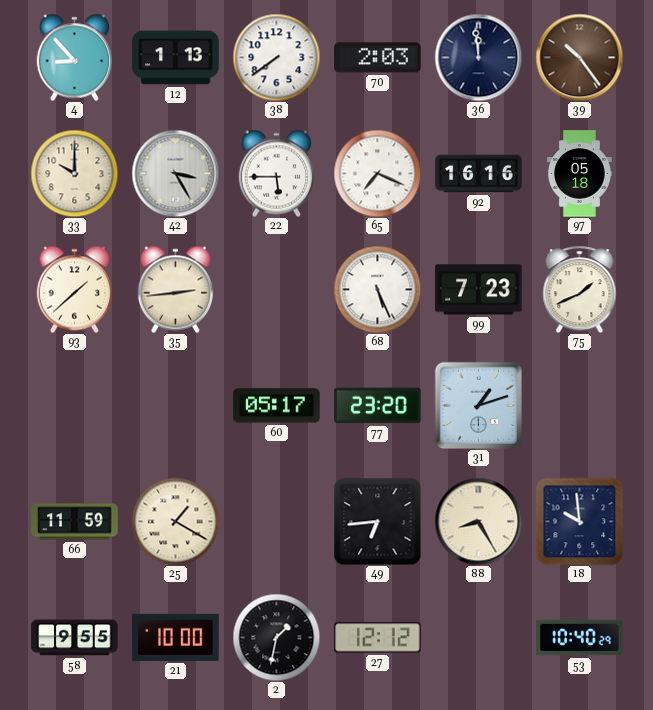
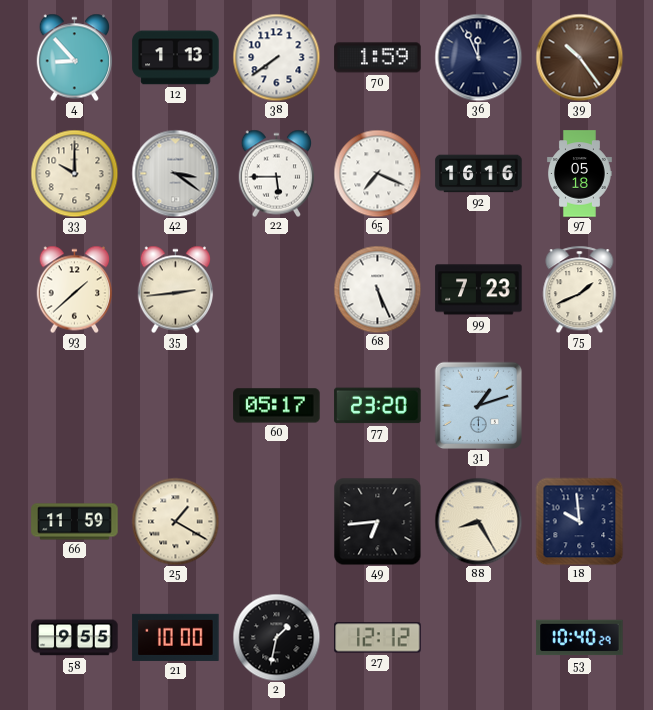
70: 2:03 -> 1:59 (378, 58)
36: 11:59 -> 11:56 (478, 57)
42: 3:25 -> 3:21 (175, 173)
